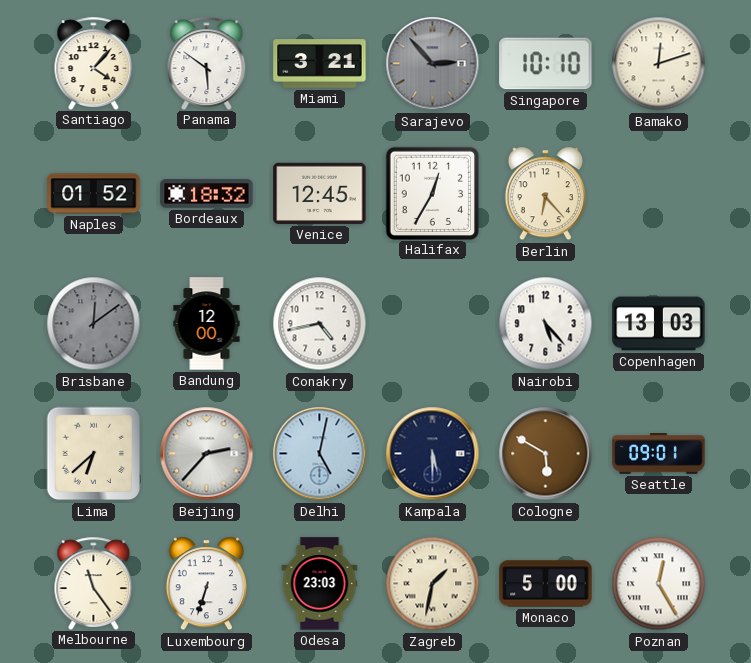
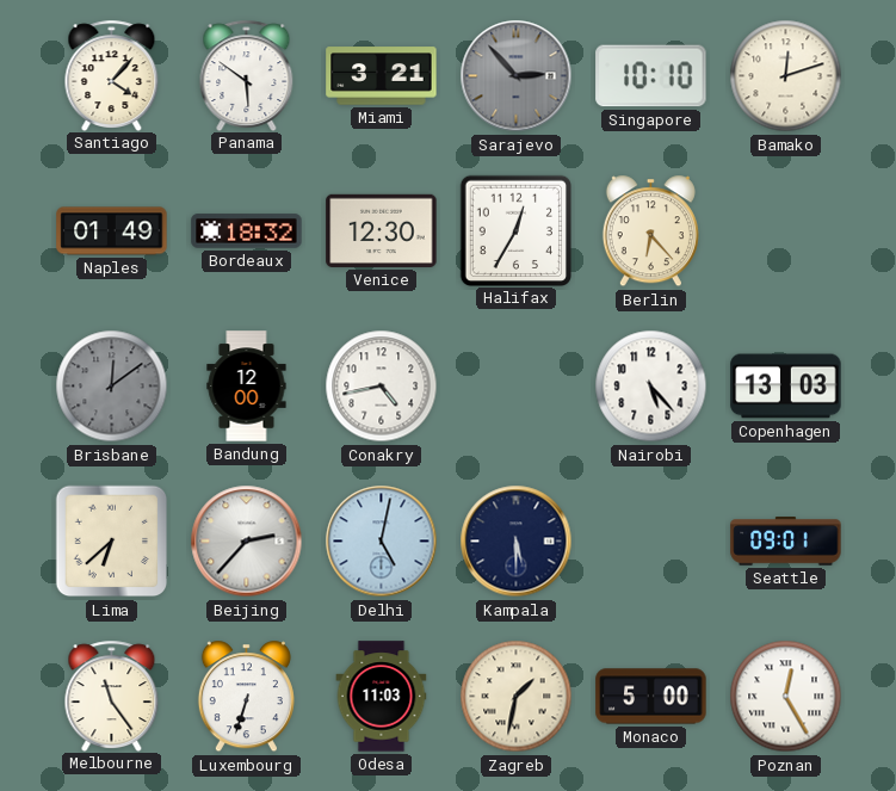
Naples: 01:52 -> 01:49 (112, 231)
Venice: 12:45 -> 12:30 (382, 230)
Cologne: 5:50 -> none (546, 454)
Odesa: 23:03 -> 11:03 (382, 697)
